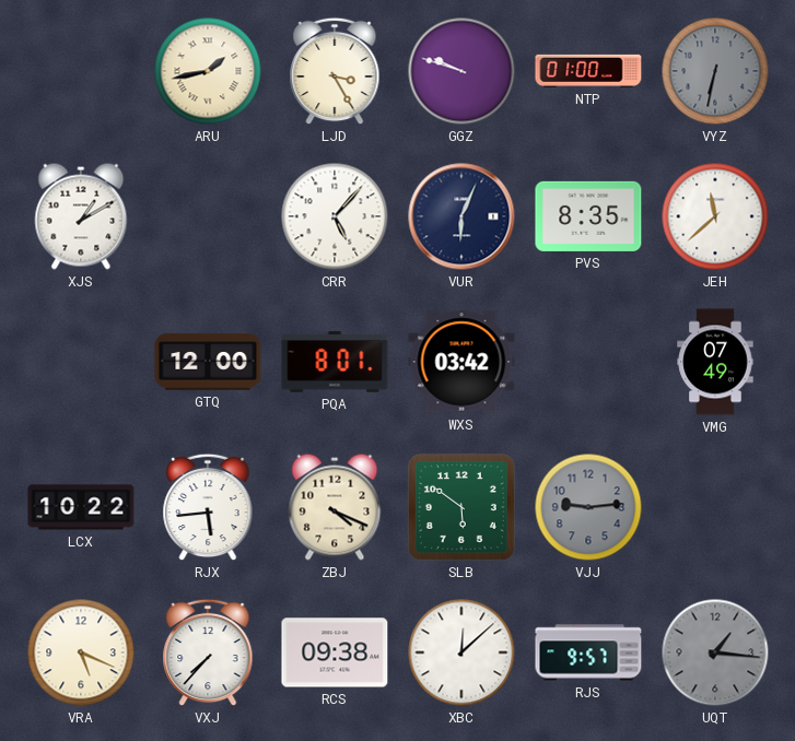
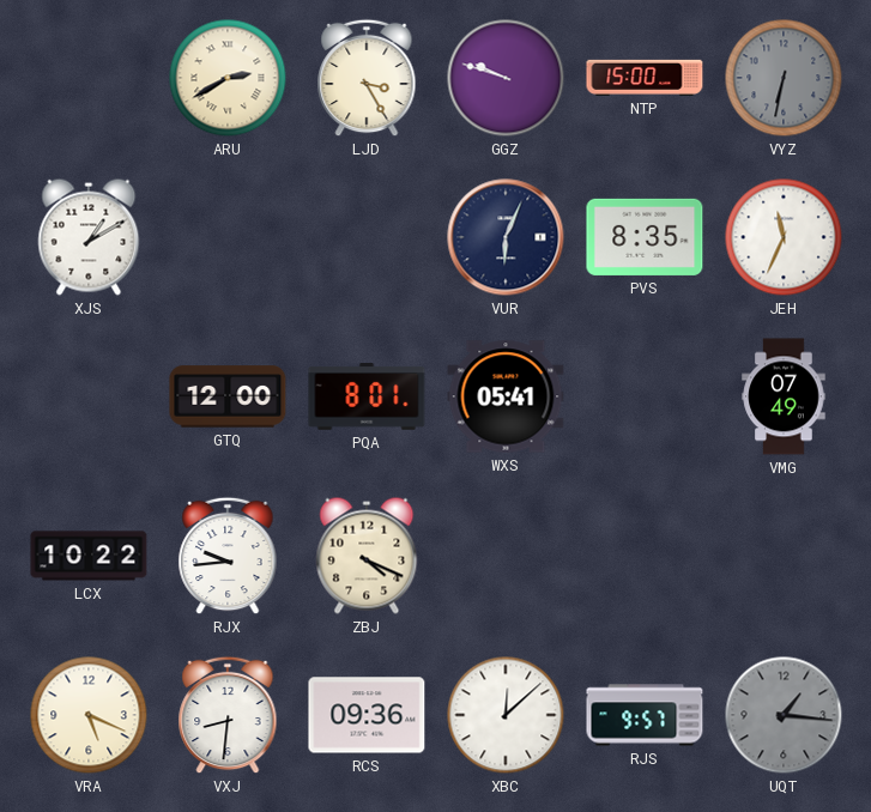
ARU: 1:43 -> 2:40 (228, 78)
NTP: 01:00 -> 15:00 (645, 78)
CRR: 5:07 -> none (335, 216)
JEH: 11:38 -> 11:34 (784, 237)
WXS: 03:42 -> 05:41 (506, 396)
RJX: 5:44 -> 9:44 (228, 556)
SLB: 5:51 -> none (461, 507)
VJJ: 9:14 -> none (588, 507)
VXJ: 7:37 -> 8:31 (228, 715)
RCS: 09:38 -> 09:36 (367, 715)
